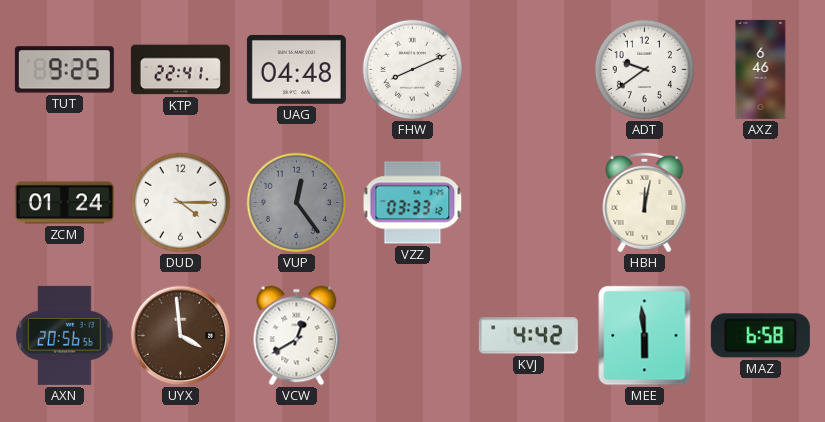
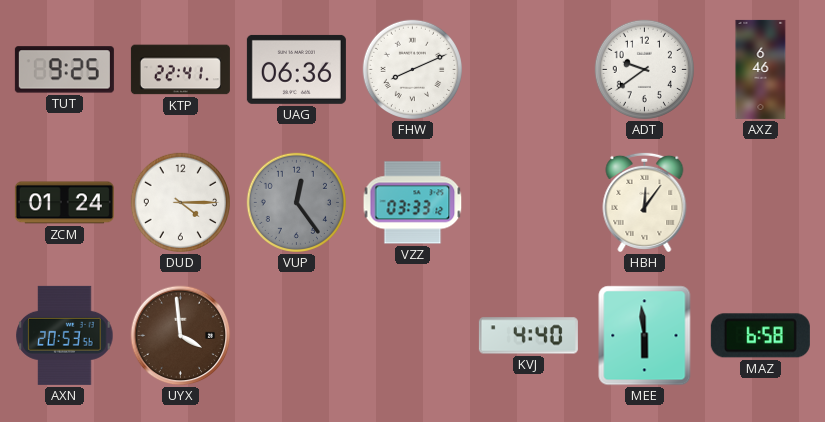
UAG: 04:48 -> 06:36 (296, 69)
HBH: 12:02 -> 12:06 (645, 202)
AXN: 20:56 -> 20:53 (65, 335)
VCW: 12:40 -> none (297, 336)
KVJ: 4:42 -> 4:40 (528, 336)
